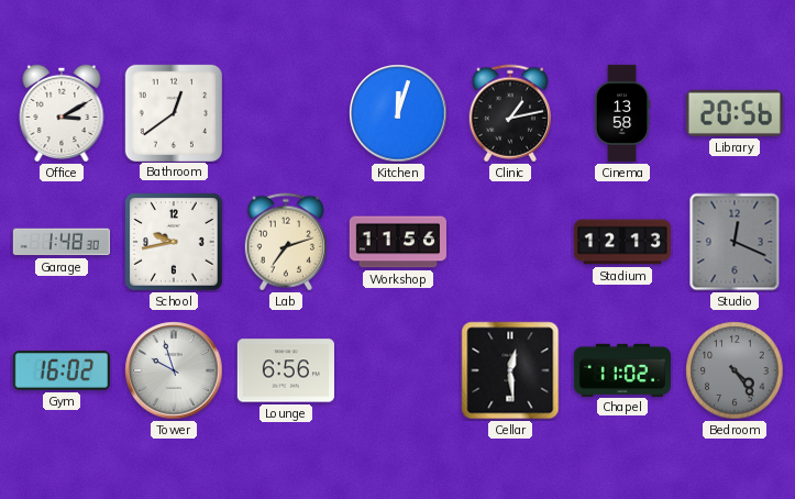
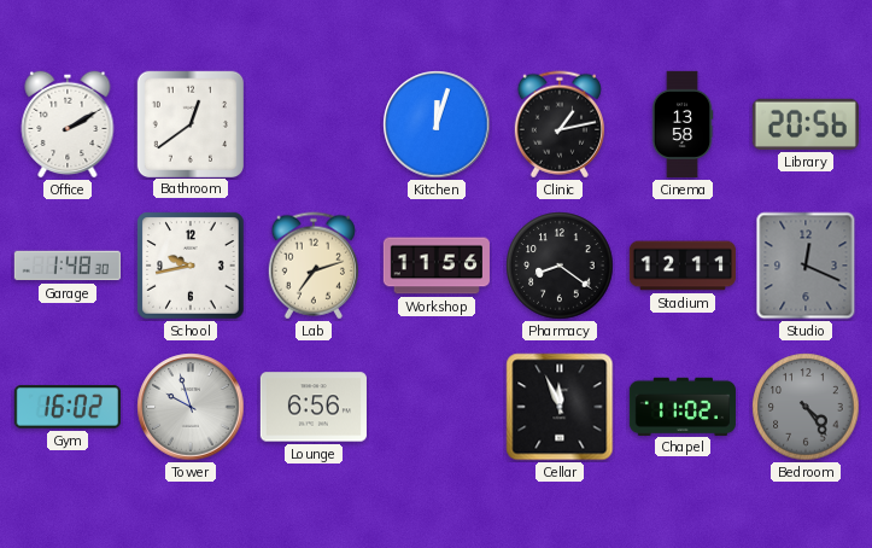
Office: 3:10 -> 2:10 (68, 124)
Pharmacy: none -> 8:21 (560, 266)
Stadium: 12:13 -> 12:11 (683, 266)
Cellar: 12:29 -> 11:56 (560, 407)
